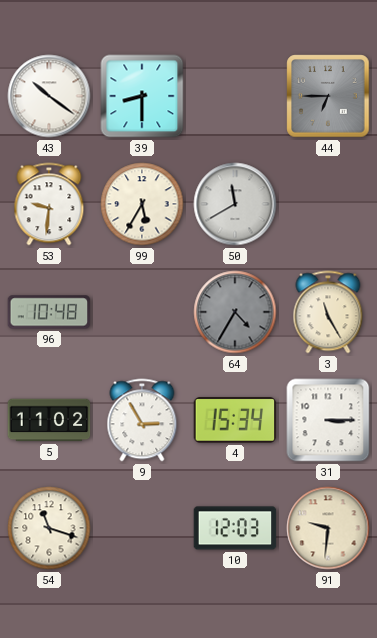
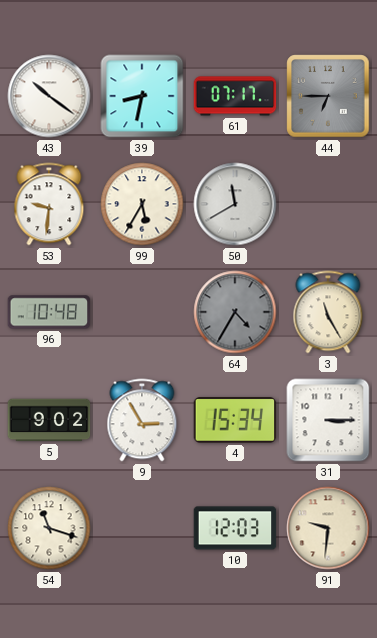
39: 8:30 -> 8:32 (142, 96)
61: none -> 07:17 (235, 96)
5: 11:02 -> 9:02 (49, 420)
